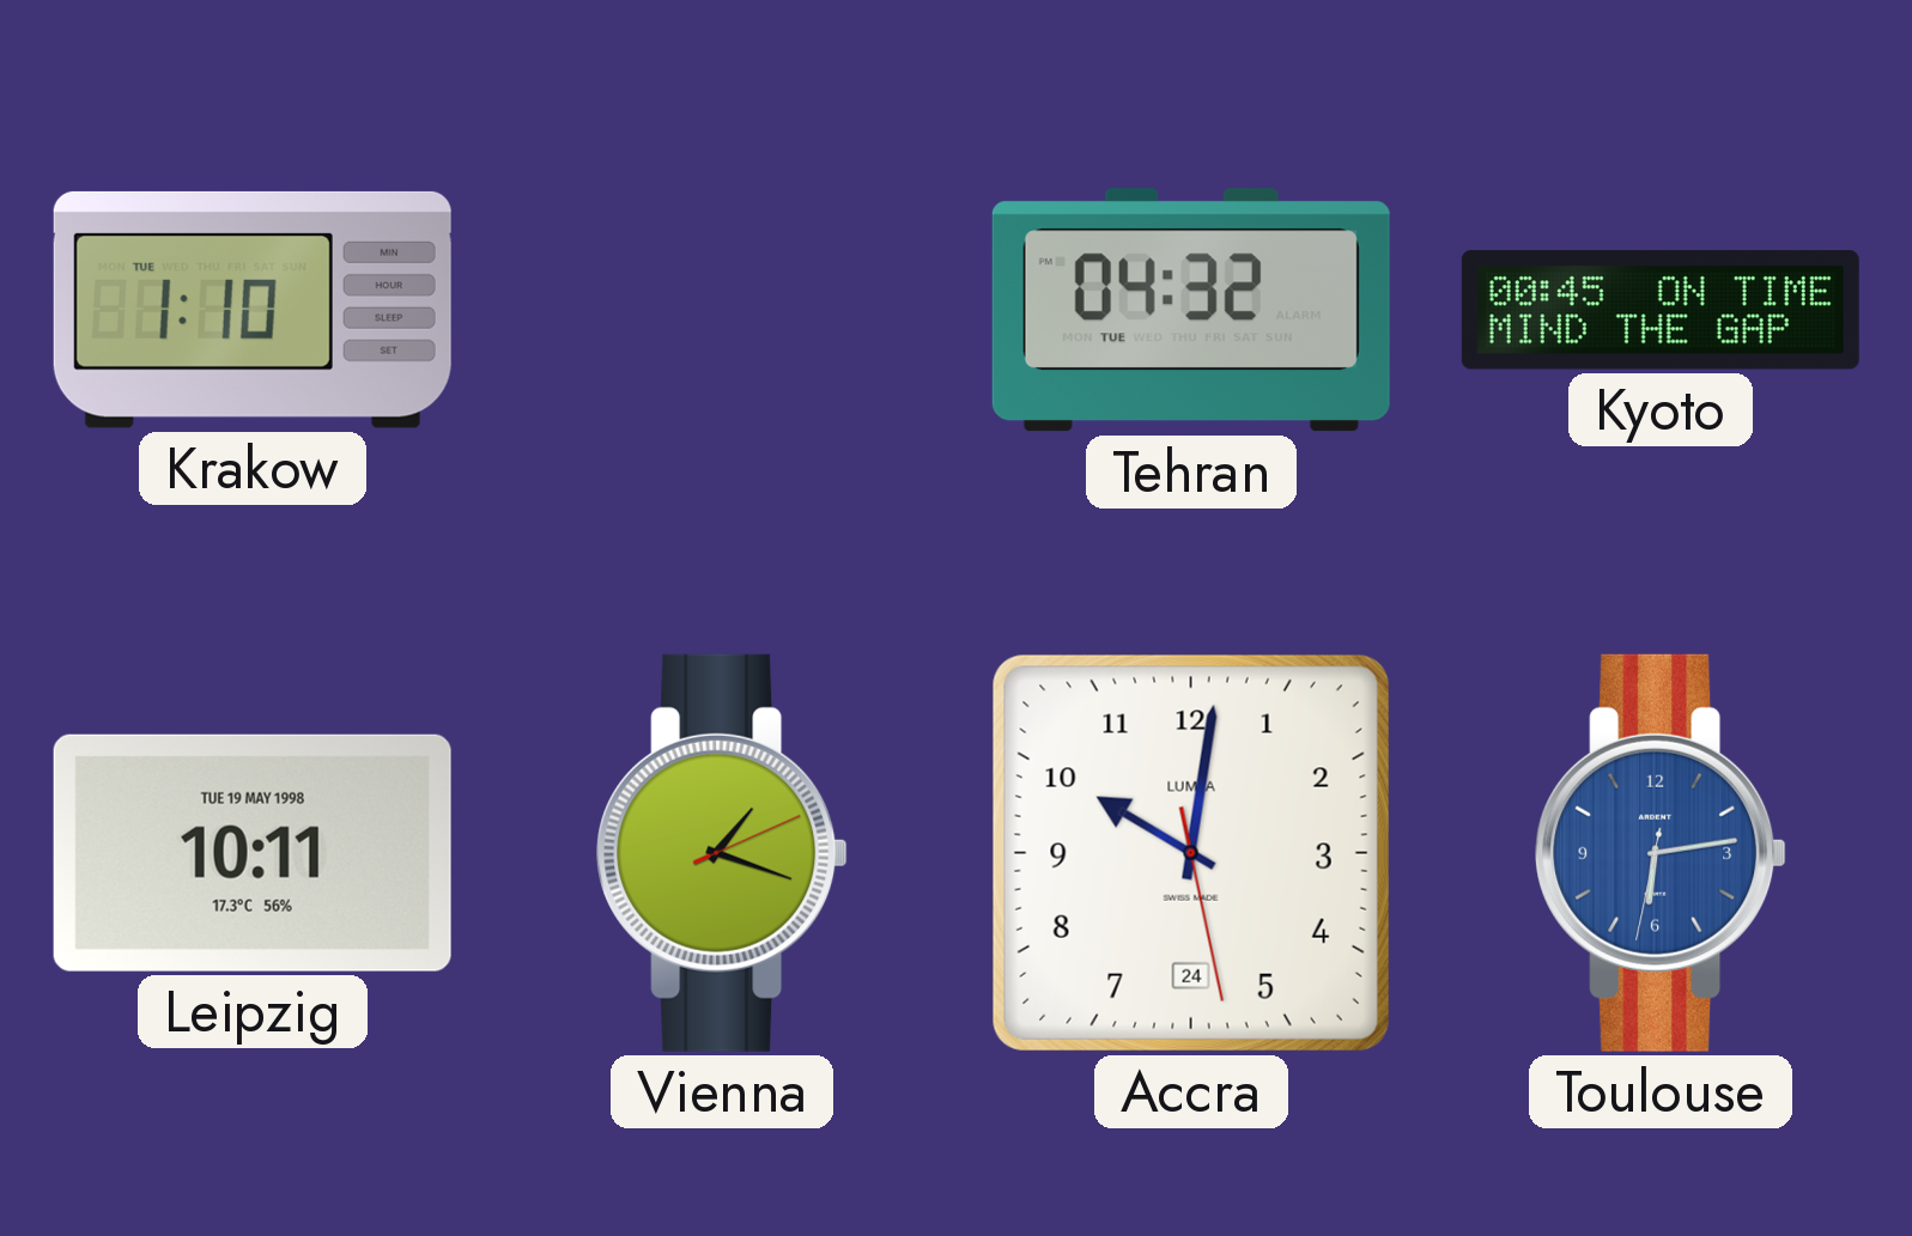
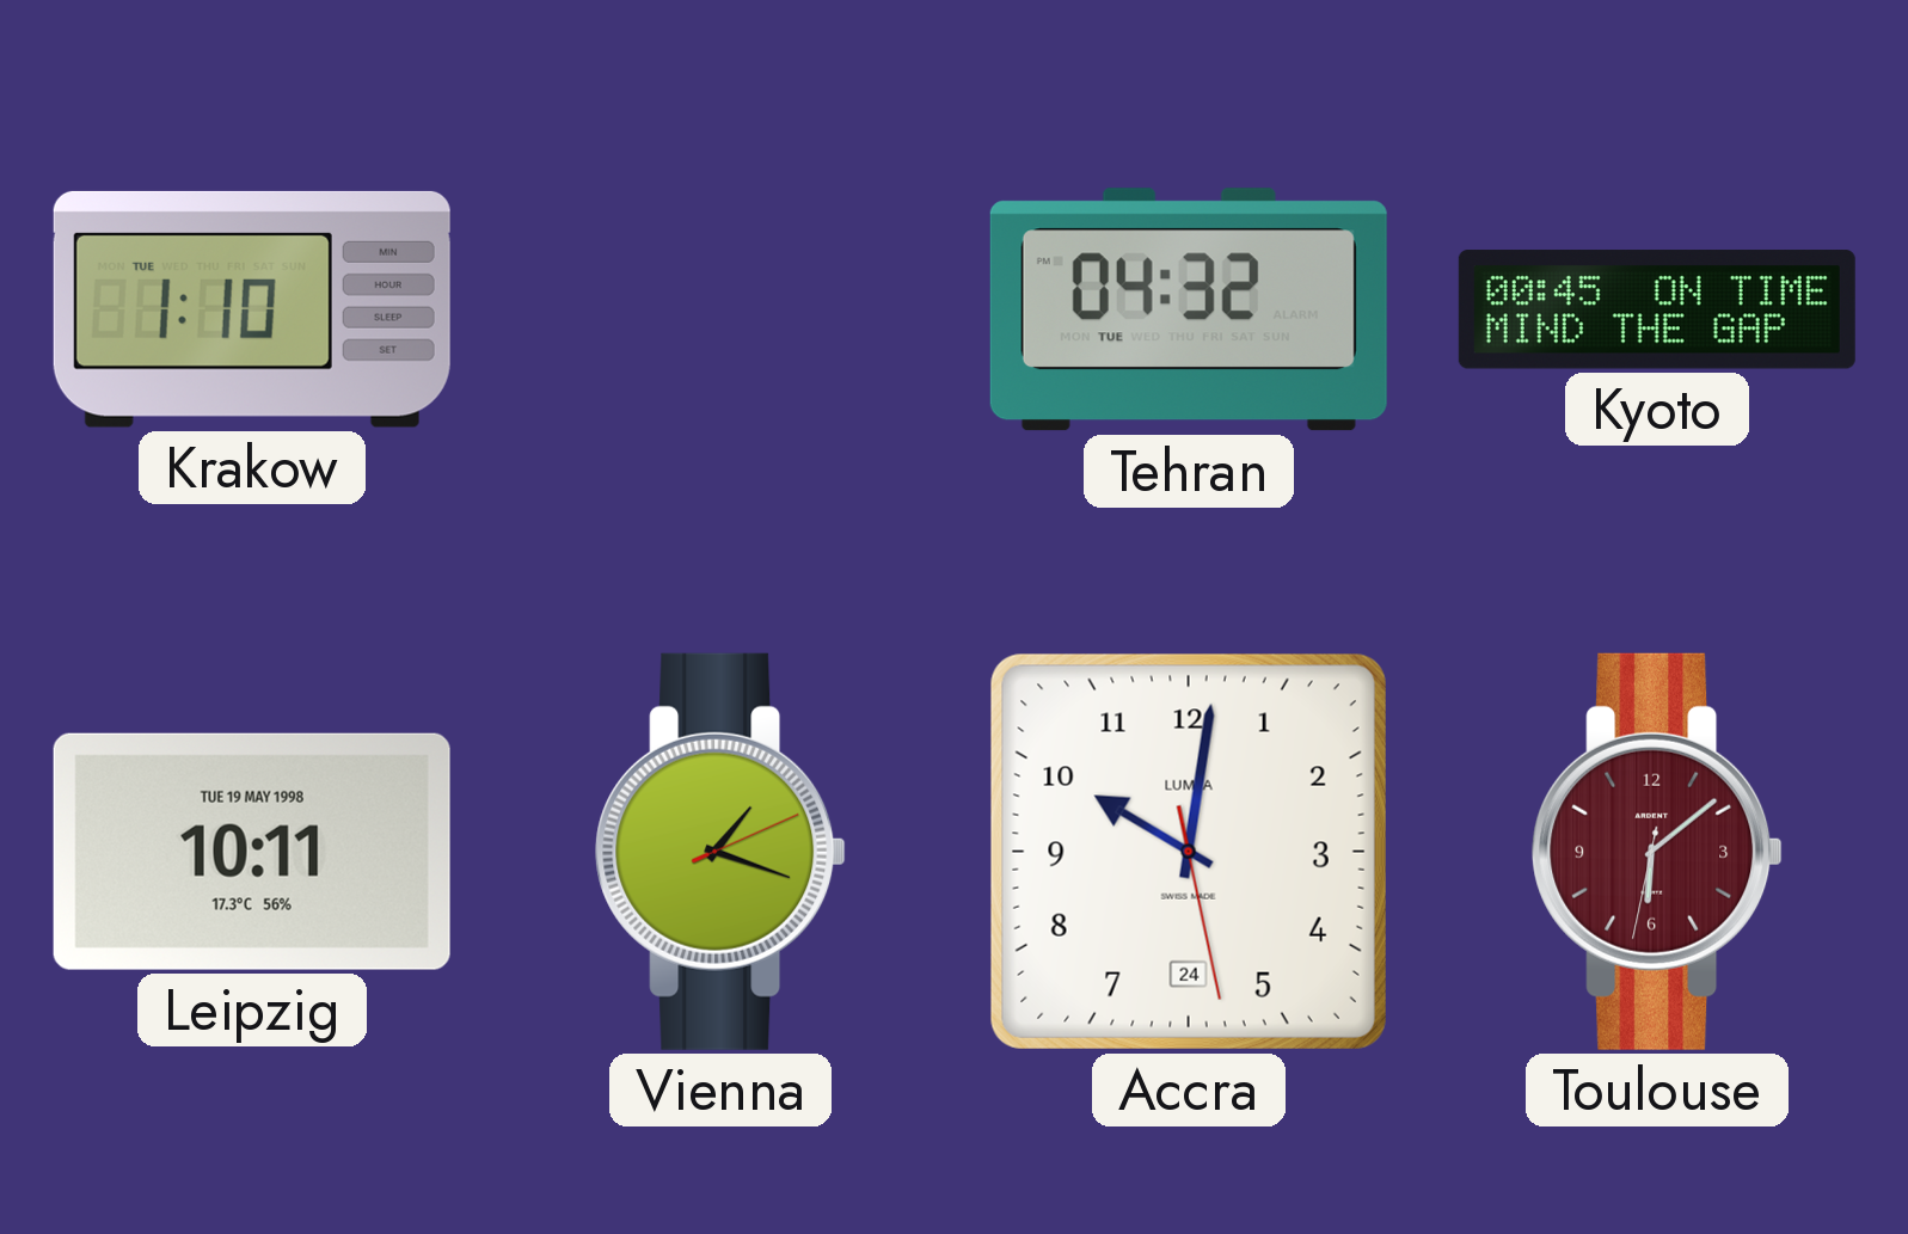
Toulouse: 6:13 -> 6:08 (1657, 852)
Toulouse dial: blue -> burgundy (1657, 852)
